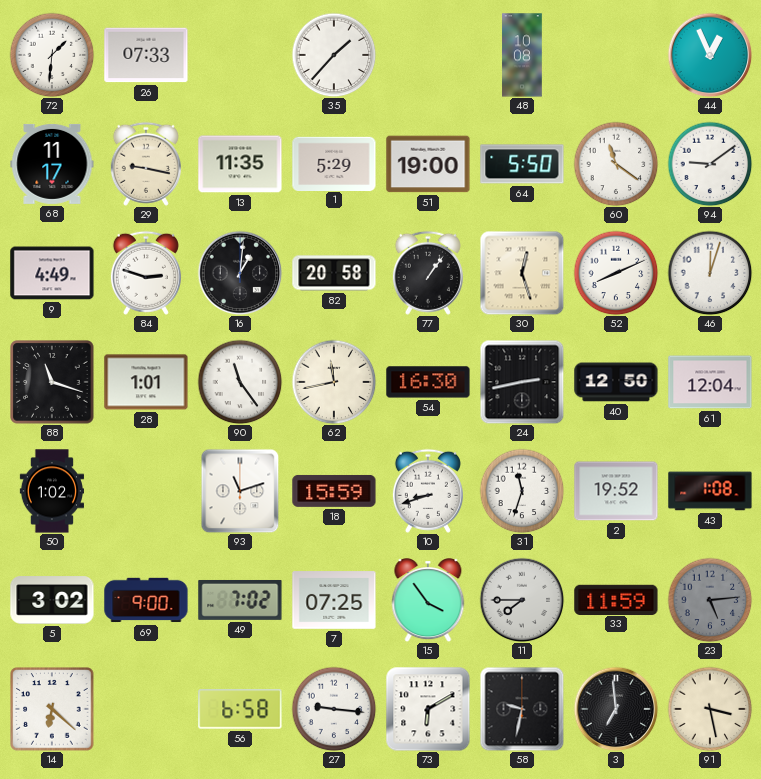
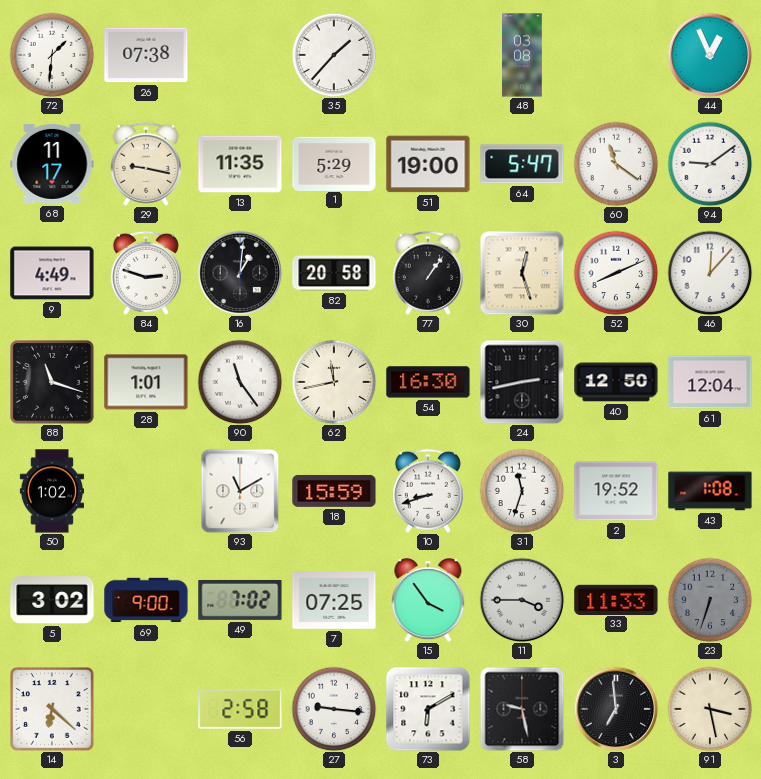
26: 07:33 -> 07:38 (146, 55)
48: 10:08 -> 03:08 (522, 55)
64: 5:50 -> 5:47 (522, 164)
46: 12:03 -> 12:07 (710, 273)
93: 11:12 -> 11:10 (240, 491)
11: 7:45 -> 3:45 (522, 600)
33: 11:59 -> 11:33 (616, 599)
23: 5:14 -> 6:33 (710, 600)
56: 6:58 -> 2:58 (240, 709)
58: 9:32 -> 9:28 (522, 709)
